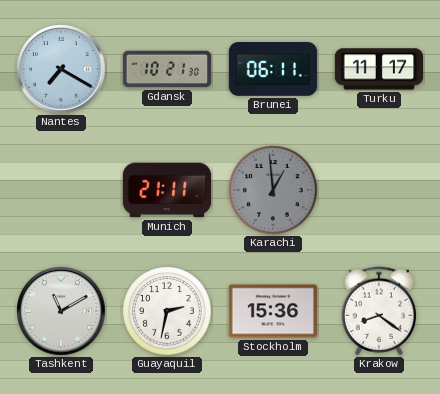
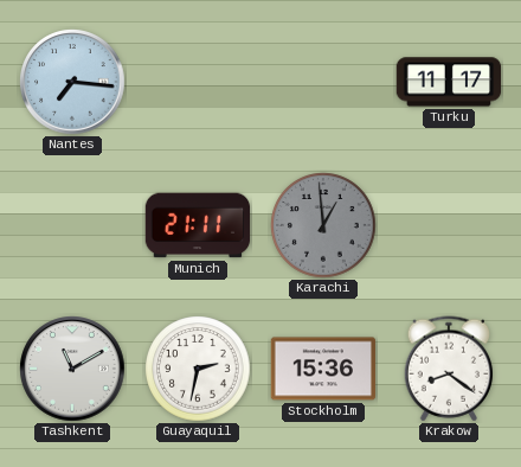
Nantes: 7:20 -> 7:16 (72, 82)
Gdansk: 10:21 -> none (167, 69)
Brunei: 06:11 -> none (273, 70)
